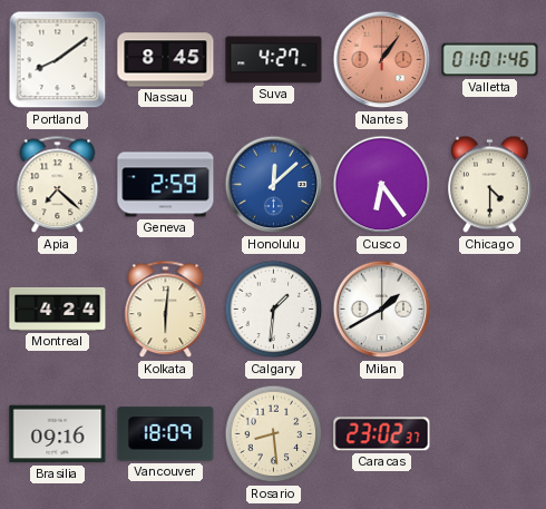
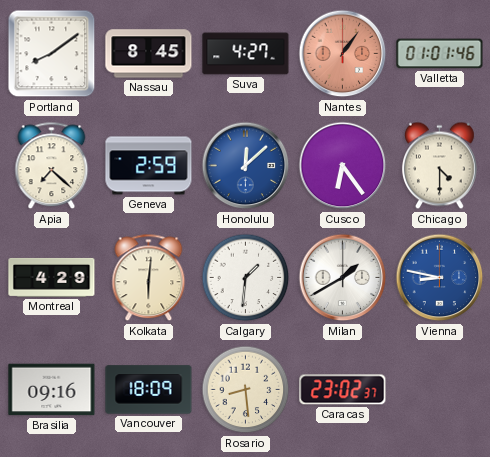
Montreal: 4:24 -> 4:29 (52, 277)
Vienna: none -> 8:47 (440, 278)
